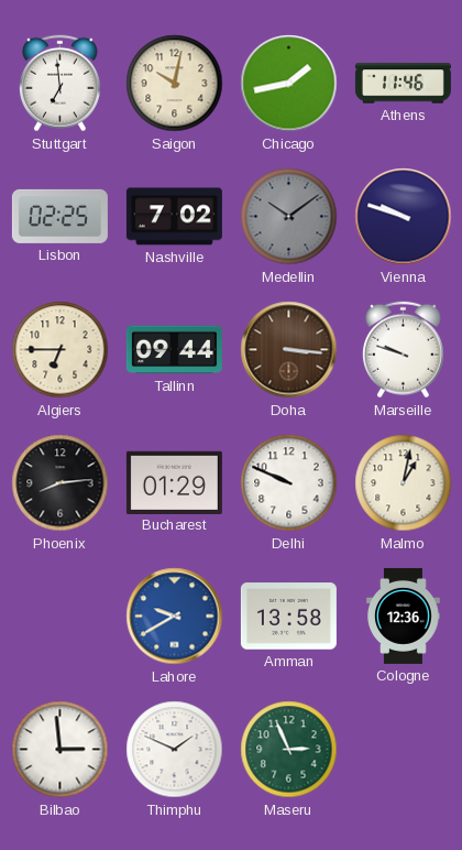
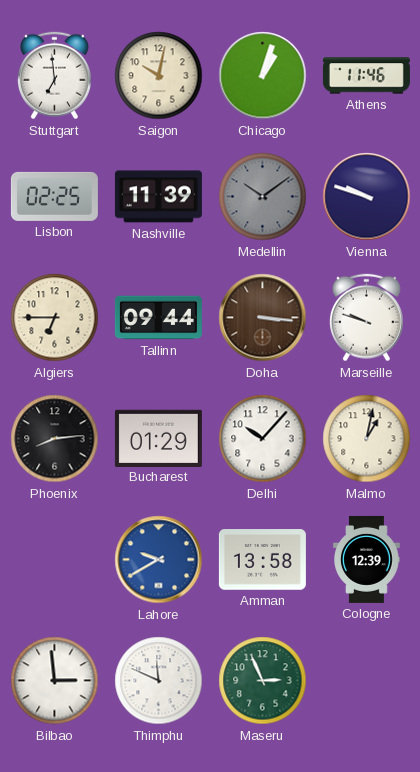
Chicago: 1:43 -> 1:03 (263, 76)
Nashville: 7:02 -> 11:39 (158, 197)
Delhi: 9:49 -> 10:07 (263, 439)
Cologne: 12:36 -> 12:39 (367, 559)
Thimphu: 1:49 -> 11:49 (159, 681)
